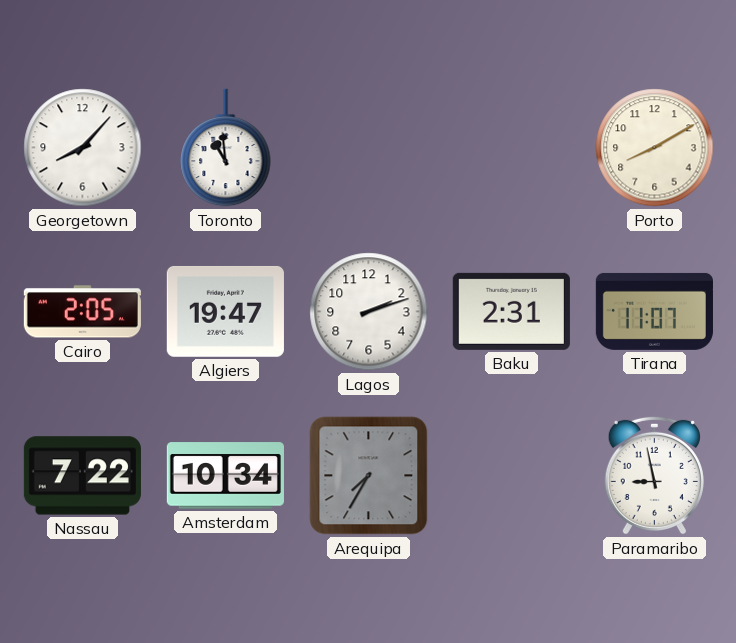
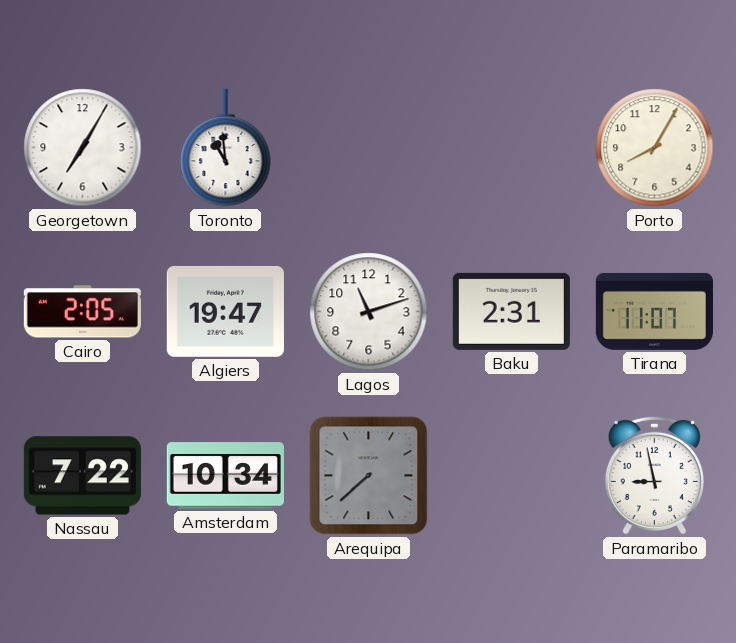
Georgetown: 8:07 -> 7:05 (83, 148)
Porto: 8:10 -> 8:05 (655, 148)
Lagos: 2:12 -> 11:12 (369, 312)
Arequipa: 7:35 -> 7:38 (369, 476)
